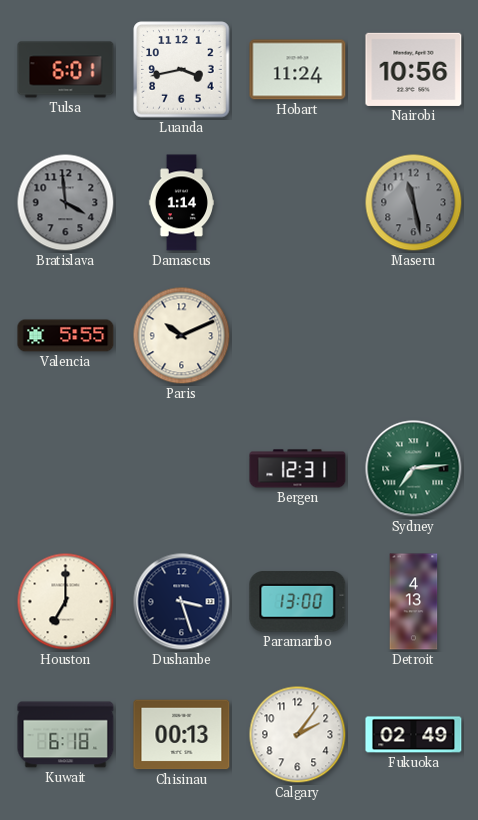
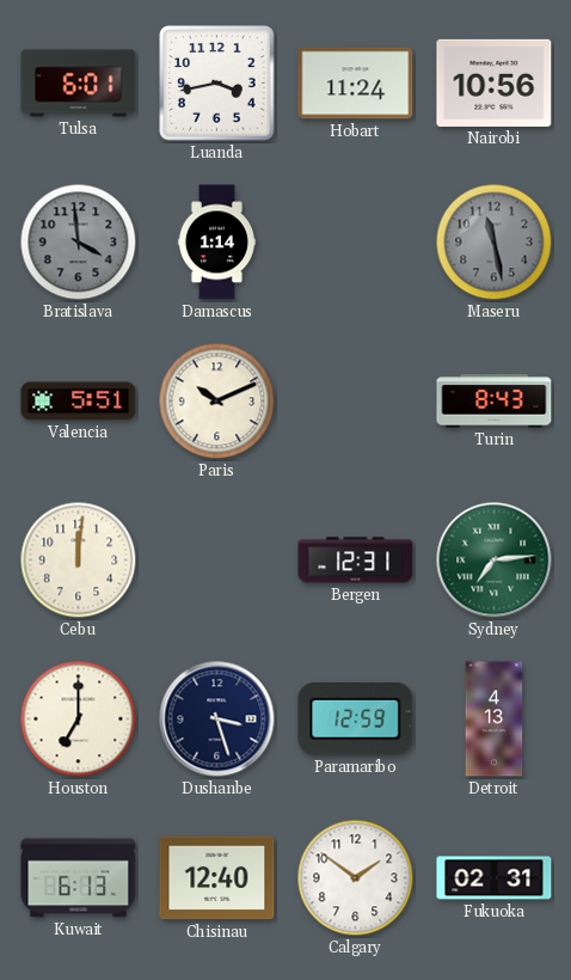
Valencia: 5:55 -> 5:51 (79, 402)
Turin: none -> 8:43 (495, 402)
Cebu: none -> 12:01 (79, 561)
Paramaribo: 13:00 -> 12:59 (356, 719)
Kuwait: 6:18 -> 6:13 (79, 878)
Chisinau: 00:13 -> 12:40 (217, 878)
Calgary: 2:06 -> 1:51 (356, 878)
Fukuoka: 02:49 -> 02:31 (495, 878)
